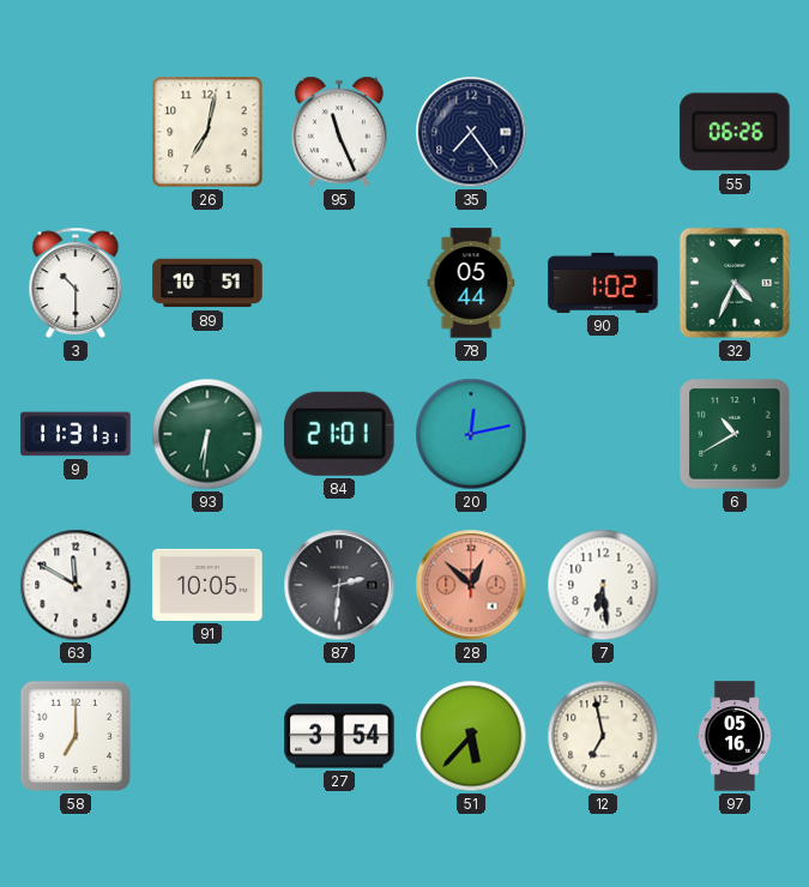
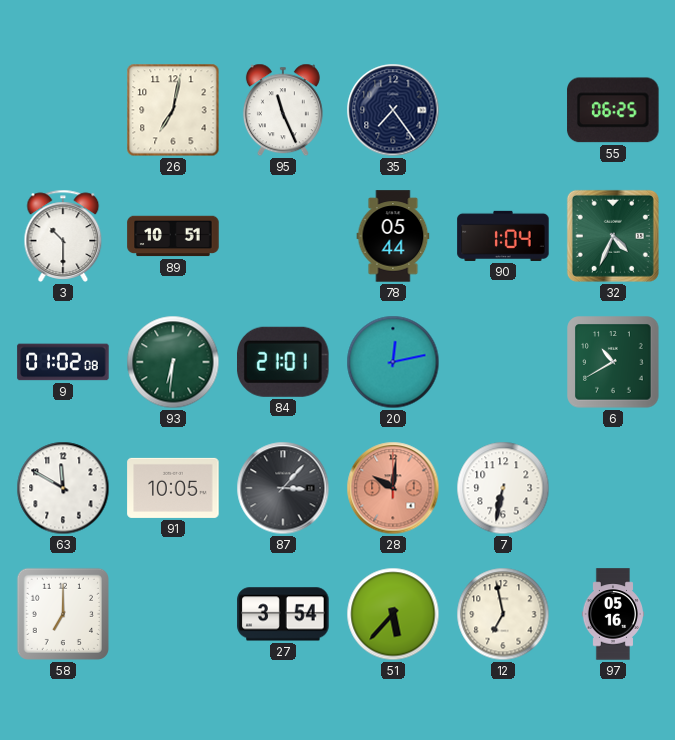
55: 06:26 -> 06:25 (613, 110)
90: 1:02 -> 1:04 (503, 236)
9: 11:31 -> 01:02 (63, 362)
87: 2:31 -> 3:07 (283, 488)
28: 12:52 -> 10:01 (393, 488)
7: 6:29 -> 6:32 (503, 488)
